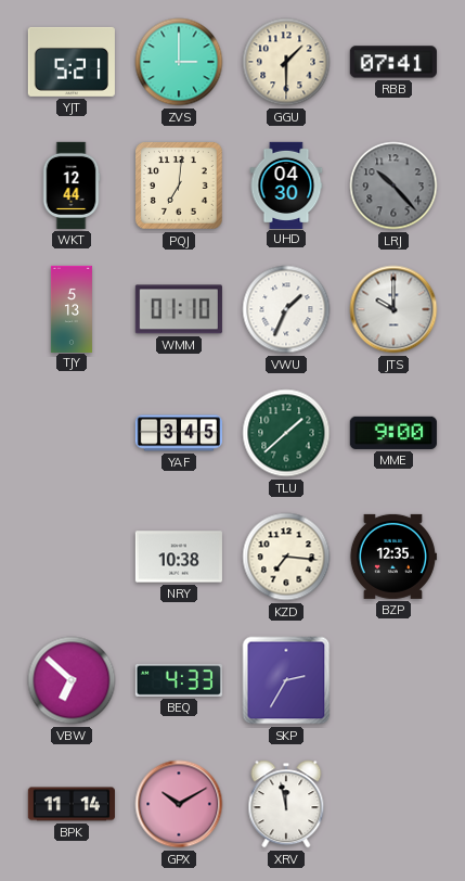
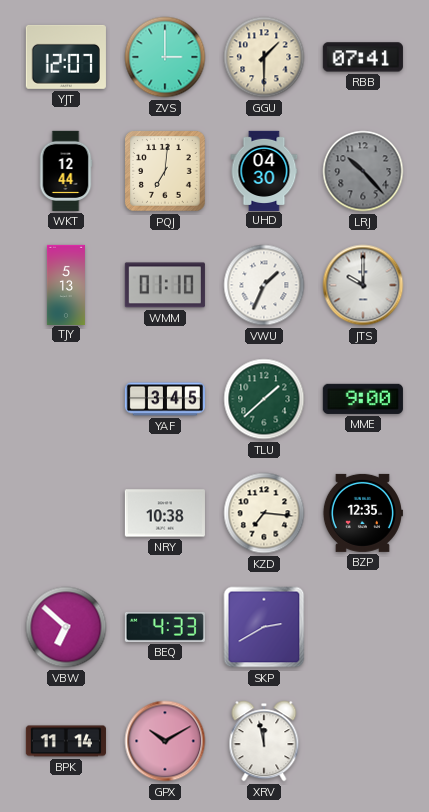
YJT: 5:21 -> 12:07 (66, 57)
SKP: 2:35 -> 2:40 (264, 627)
